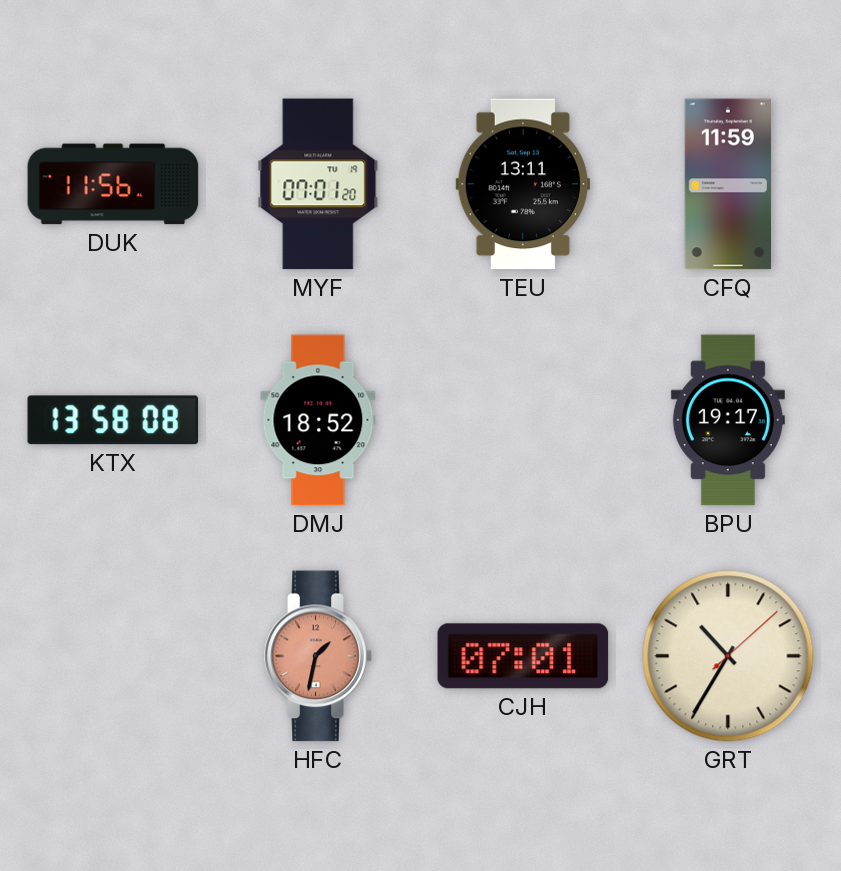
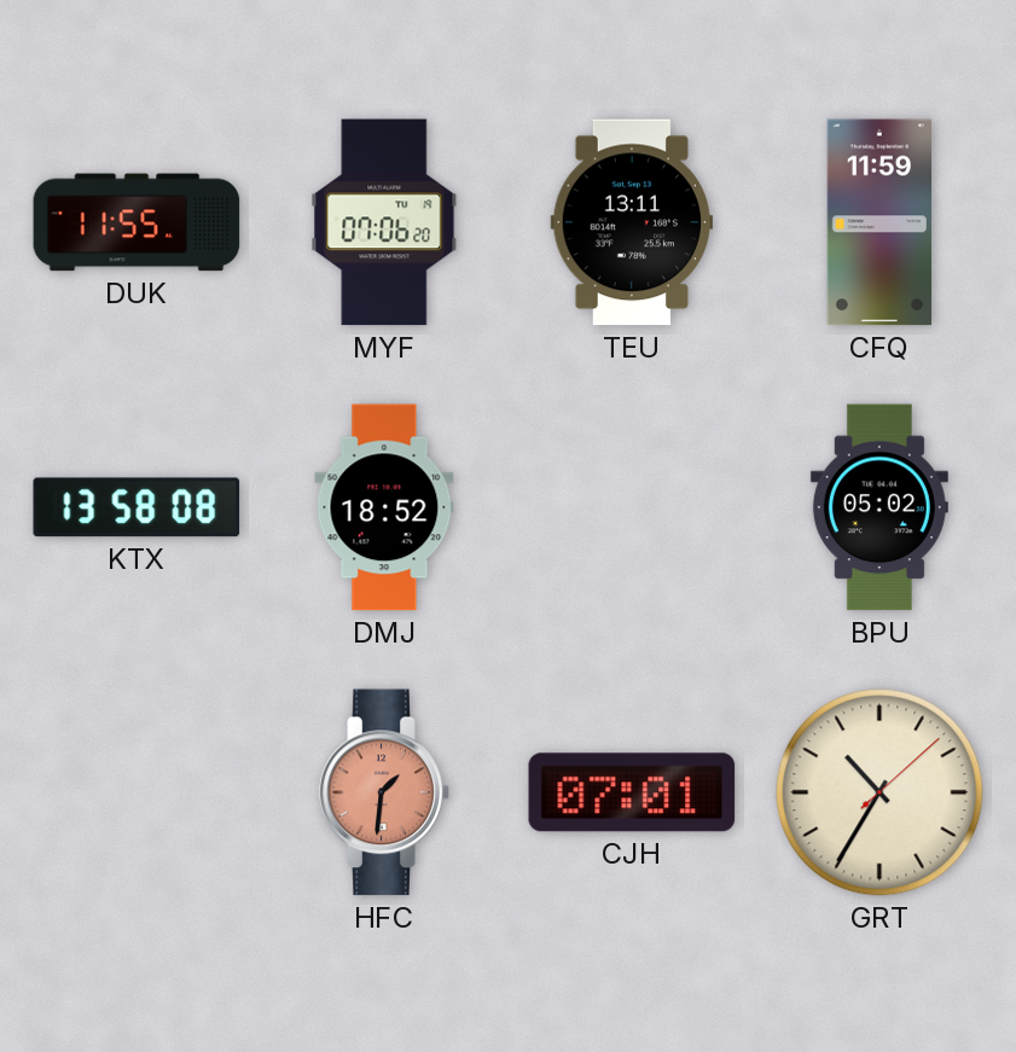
DUK: 11:56 -> 11:55 (137, 222)
MYF: 07:01 -> 07:06 (384, 222)
BPU: 19:17 -> 05:02 (879, 507)
HFC: 1:32 -> 1:31 (384, 792)
